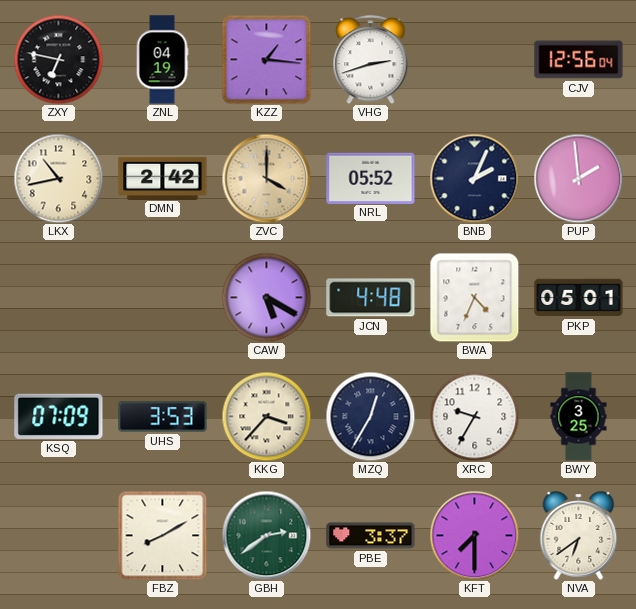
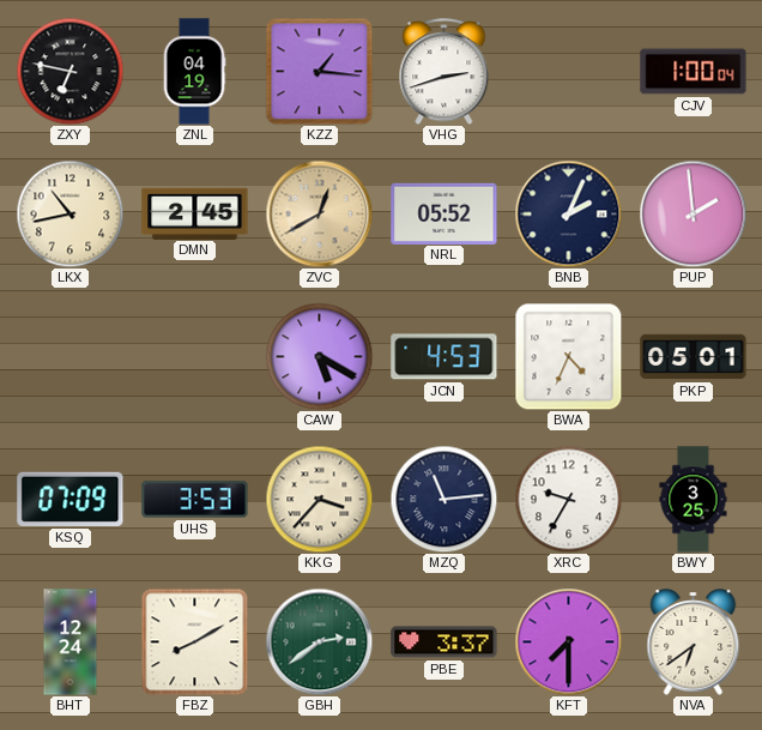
CJV: 12:56 -> 1:00 (694, 72)
DMN: 2:42 -> 2:45 (195, 213)
ZVC: 4:00 -> 12:40 (319, 213)
JCN: 4:48 -> 4:53 (444, 357)
MZQ: 12:35 -> 11:14 (443, 499)
BHT: none -> 12:24 (71, 642)
